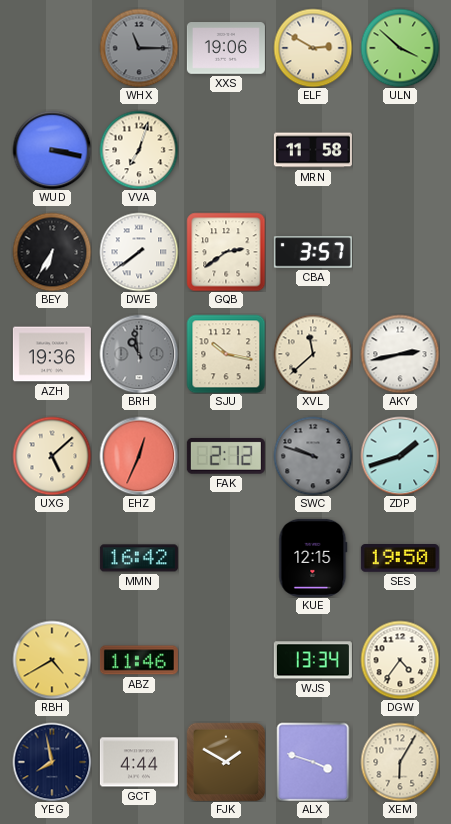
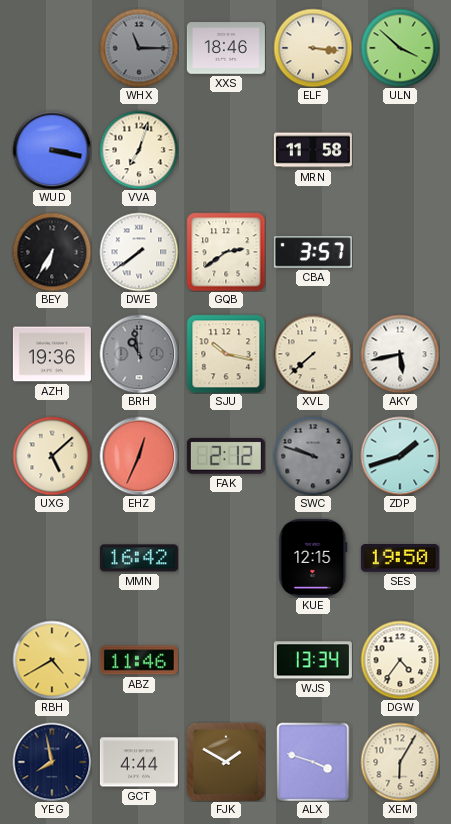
XXS: 19:06 -> 18:46 (226, 48)
ELF: 2:50 -> 3:16 (313, 48)
XVL: 11:38 -> 7:38 (313, 354)
AKY: 2:43 -> 5:43 (400, 354)
